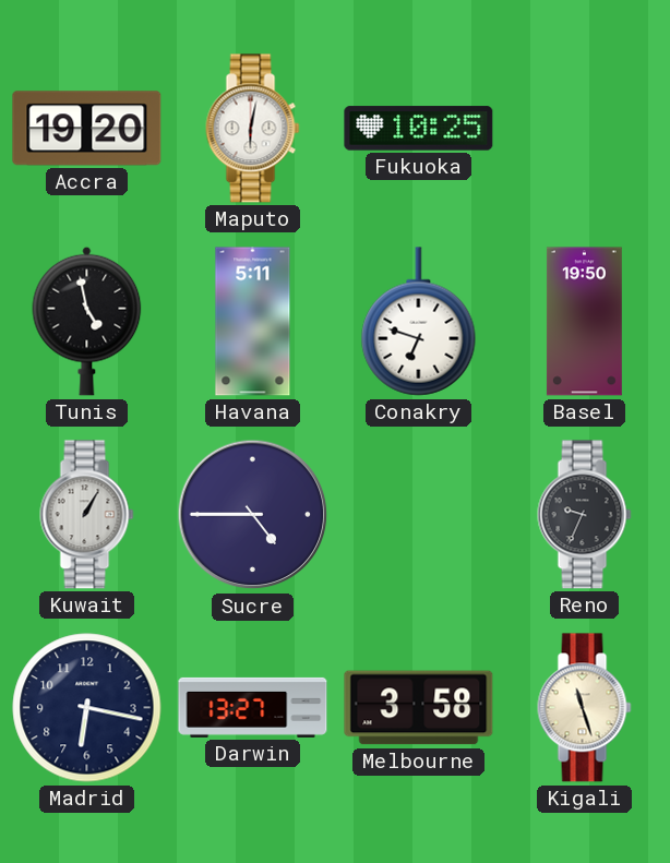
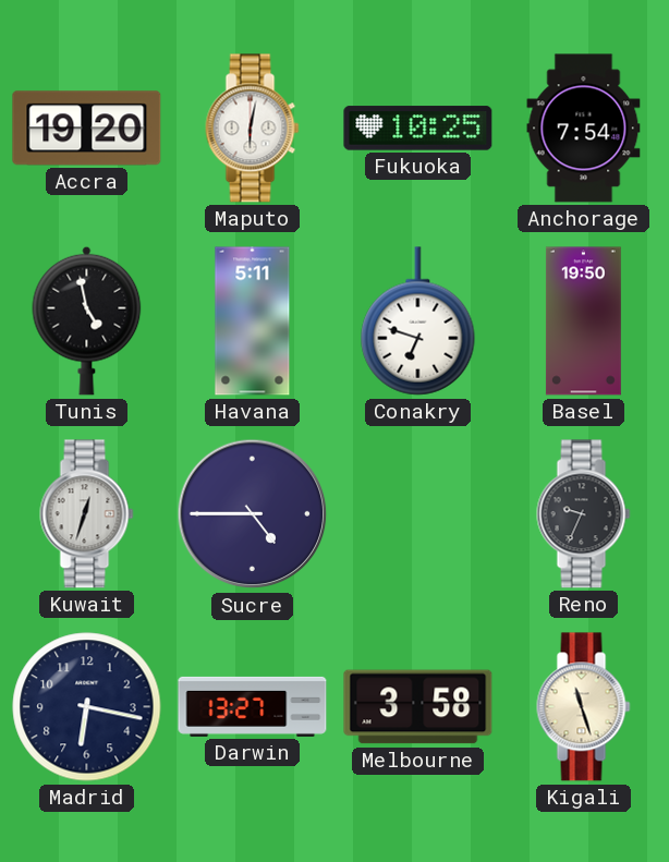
Anchorage: none -> 7:54 (584, 129)
Kuwait: 1:05 -> 12:33 (87, 514)
